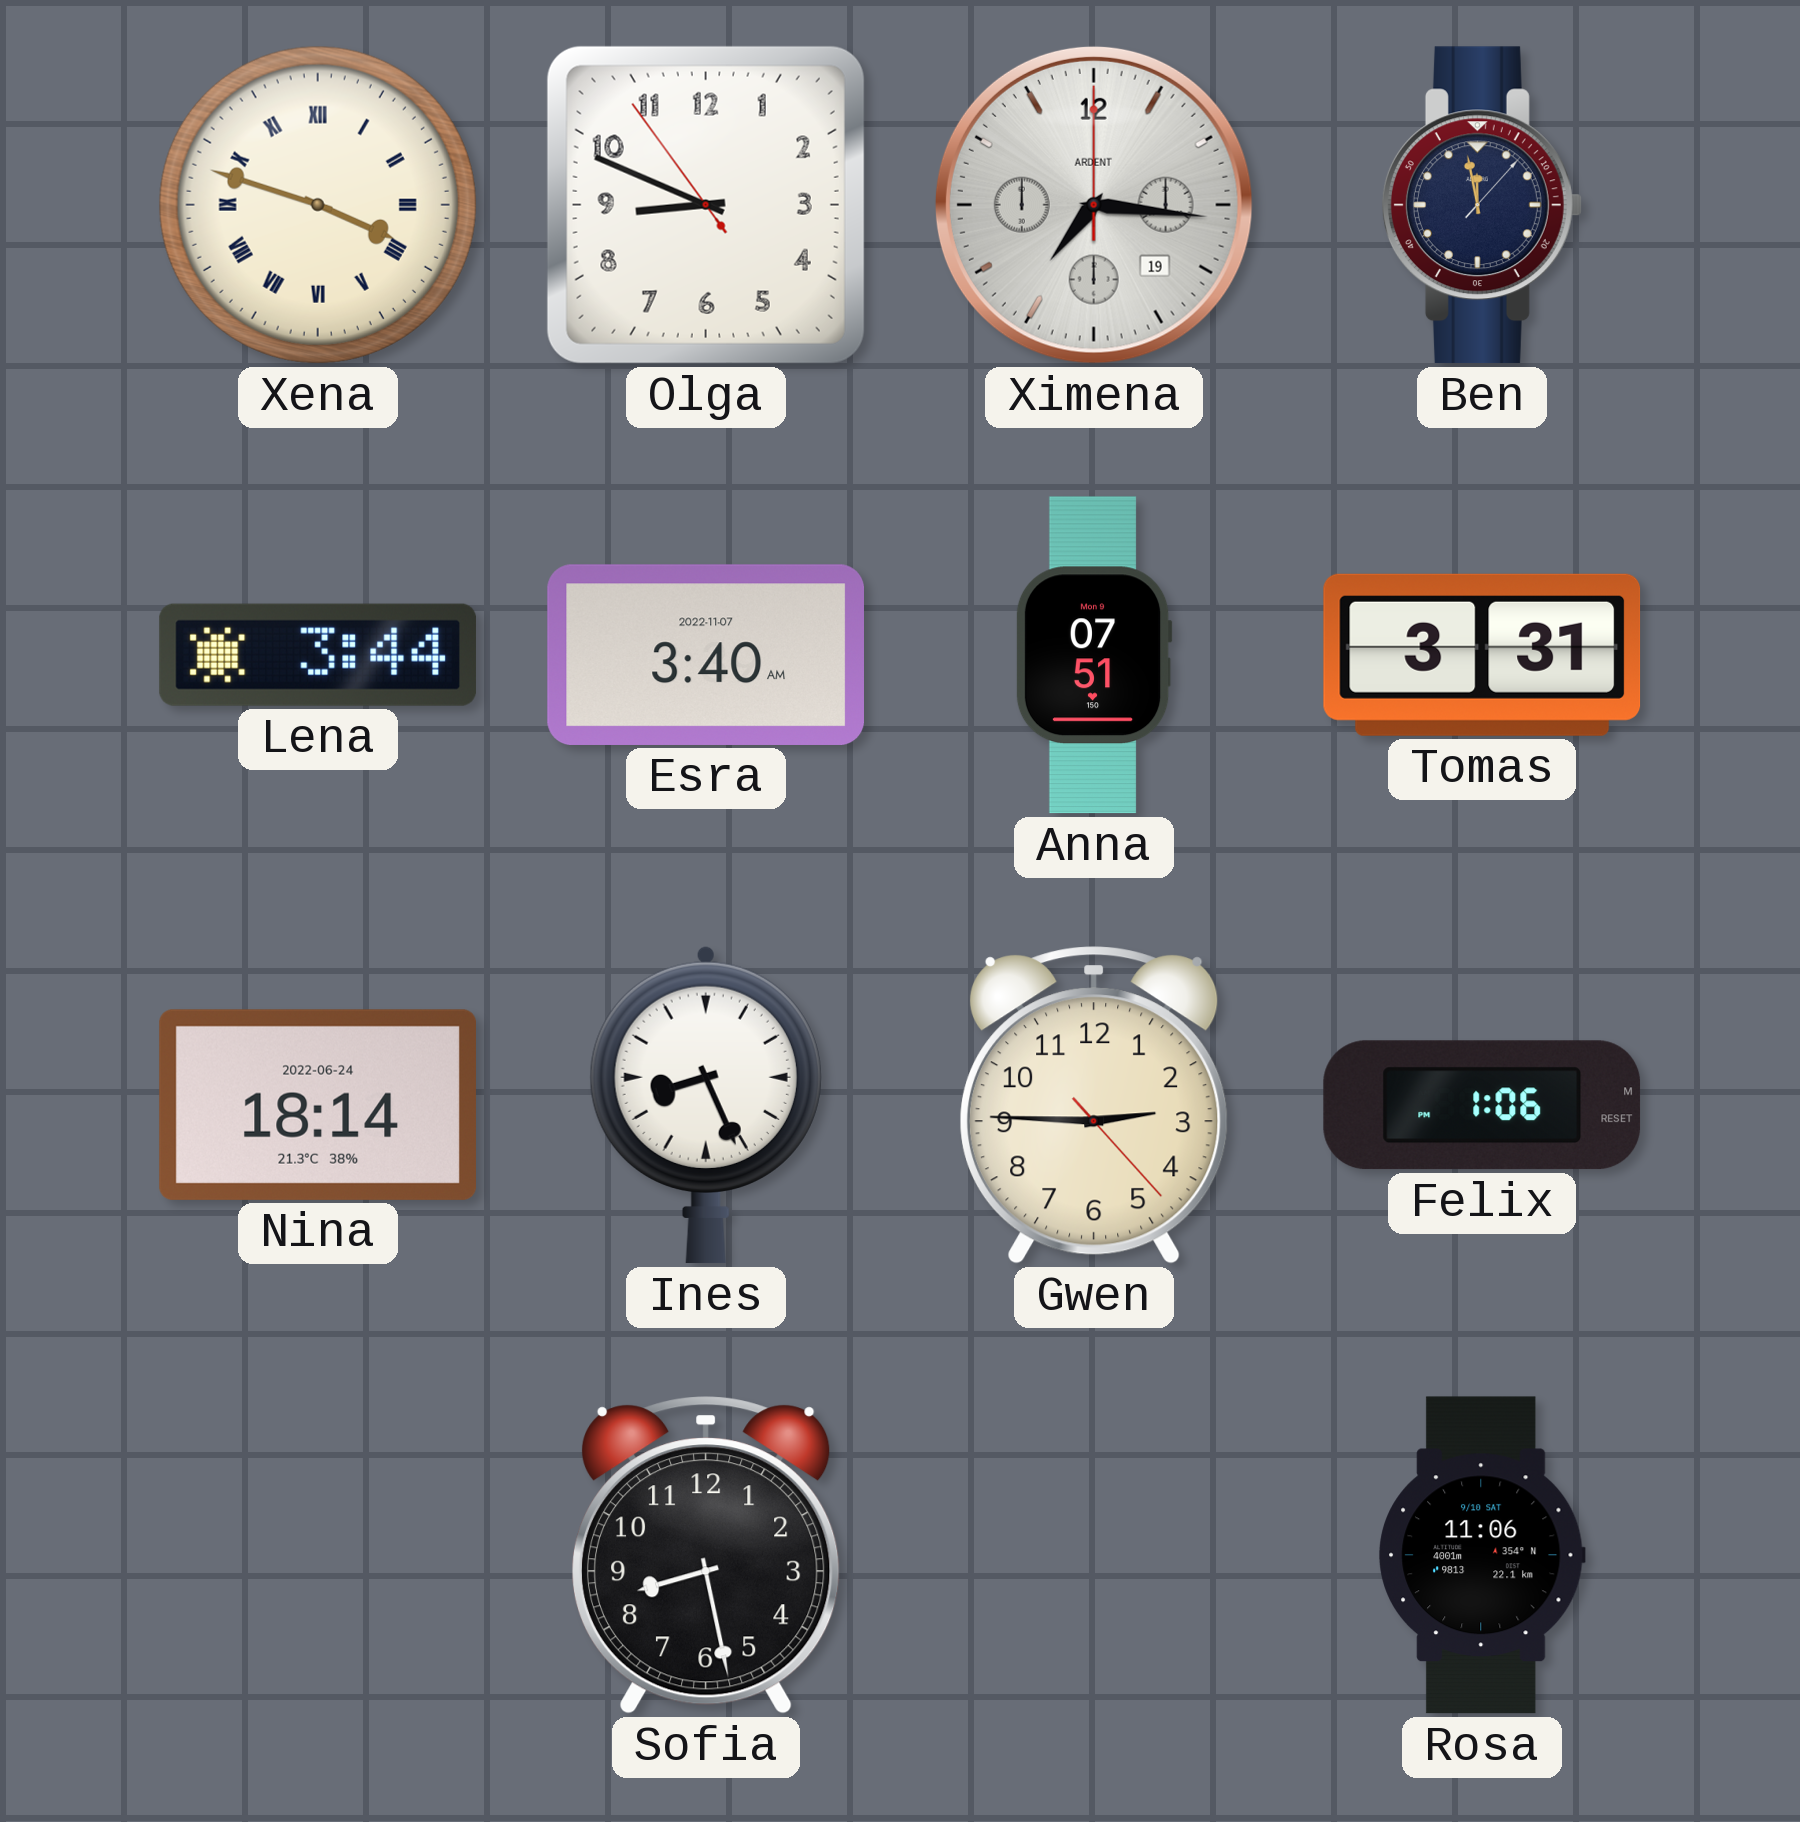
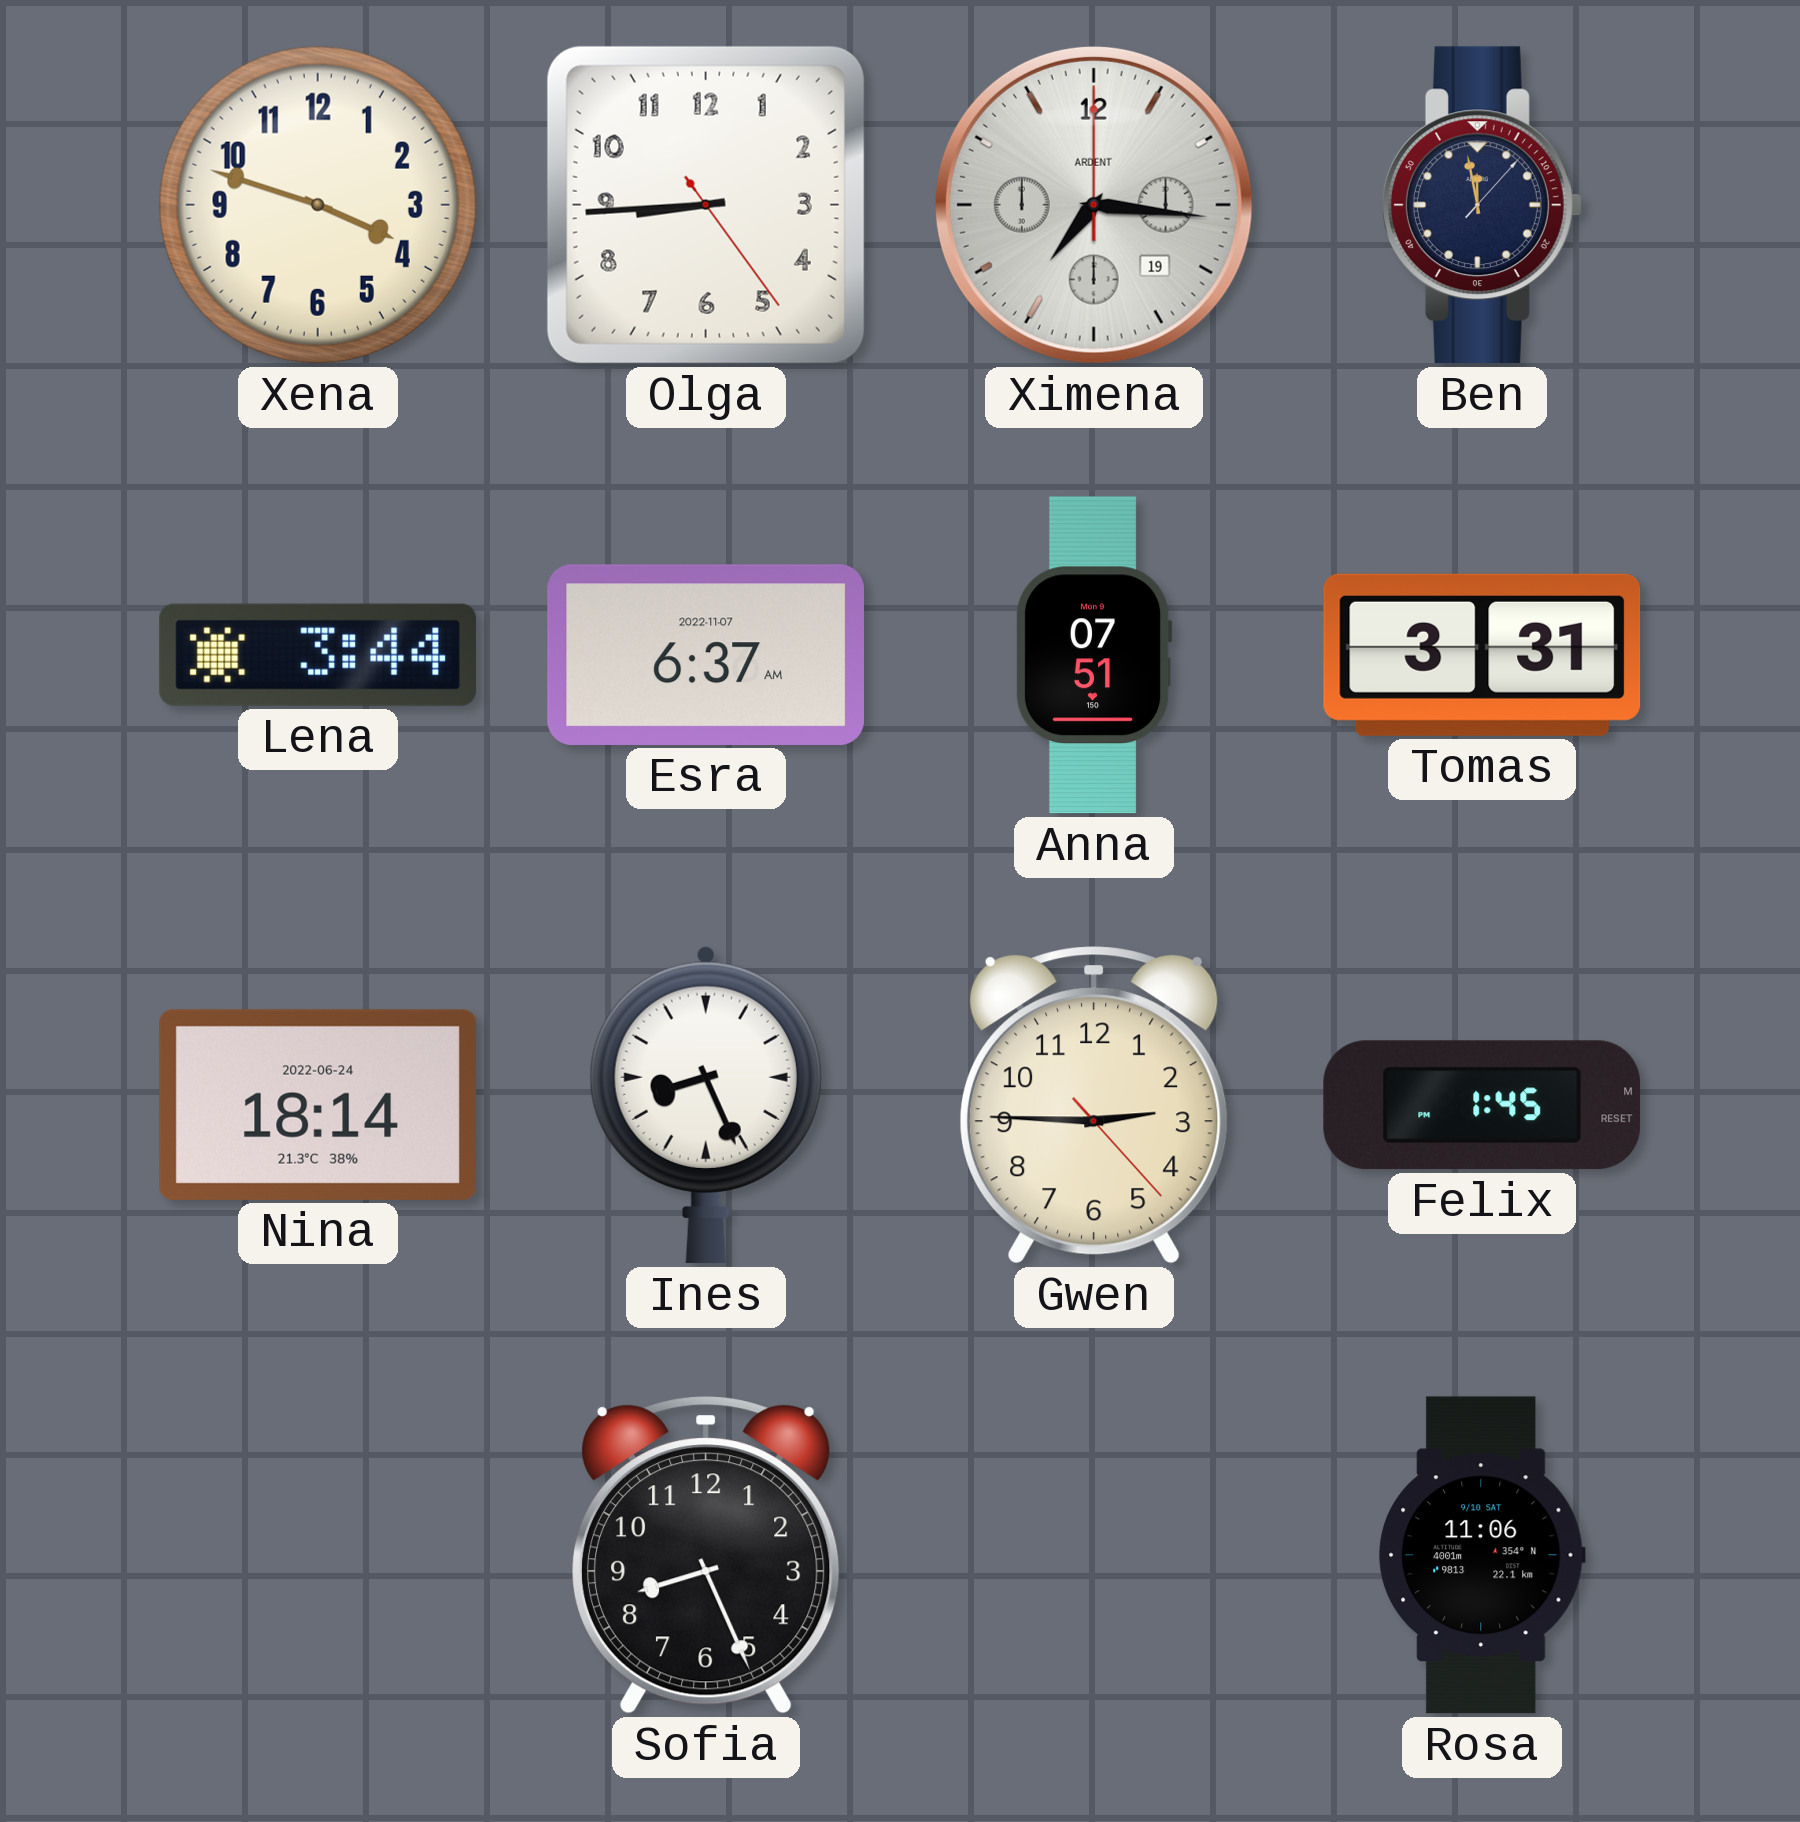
Xena numerals: Roman -> Arabic (318, 205)
Olga: 8:48 -> 8:44 (706, 205)
Esra: 3:40 -> 6:37 (705, 655)
Felix: 1:06 -> 1:45 (1482, 1105)
Sofia: 8:28 -> 8:26 (706, 1555)
